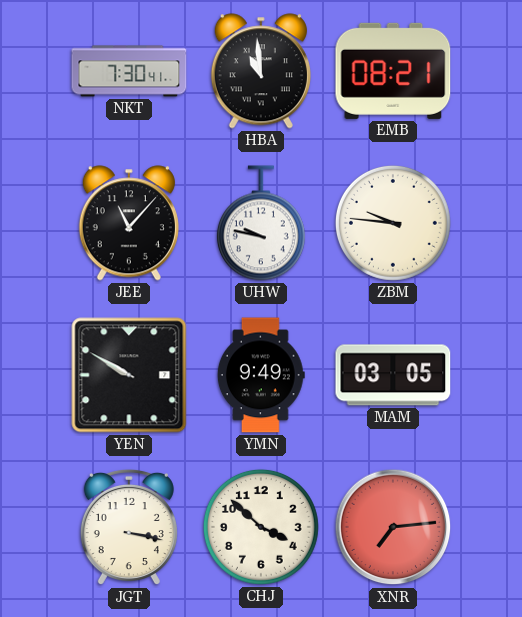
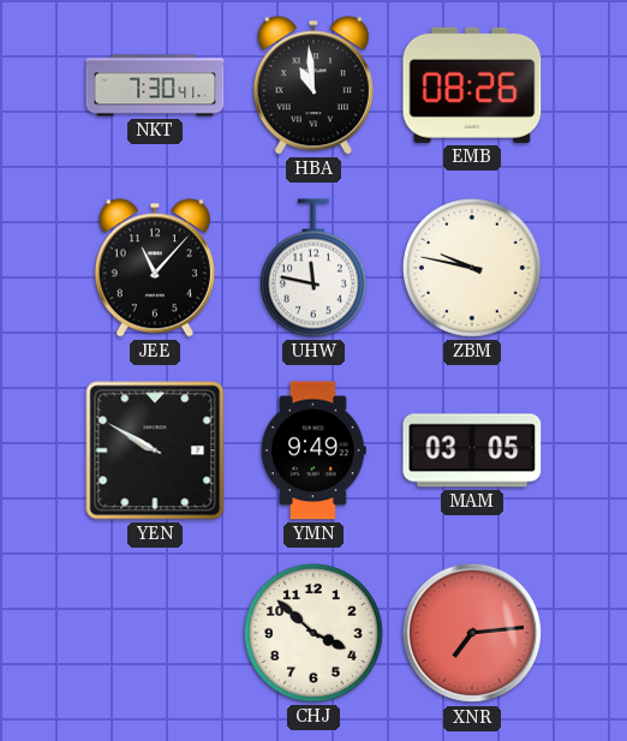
EMB: 08:21 -> 08:26 (472, 85)
UHW: 9:47 -> 11:47 (313, 268)
ZBM: 9:46 -> 9:47 (472, 268)
JGT: 3:17 -> none (129, 527)
